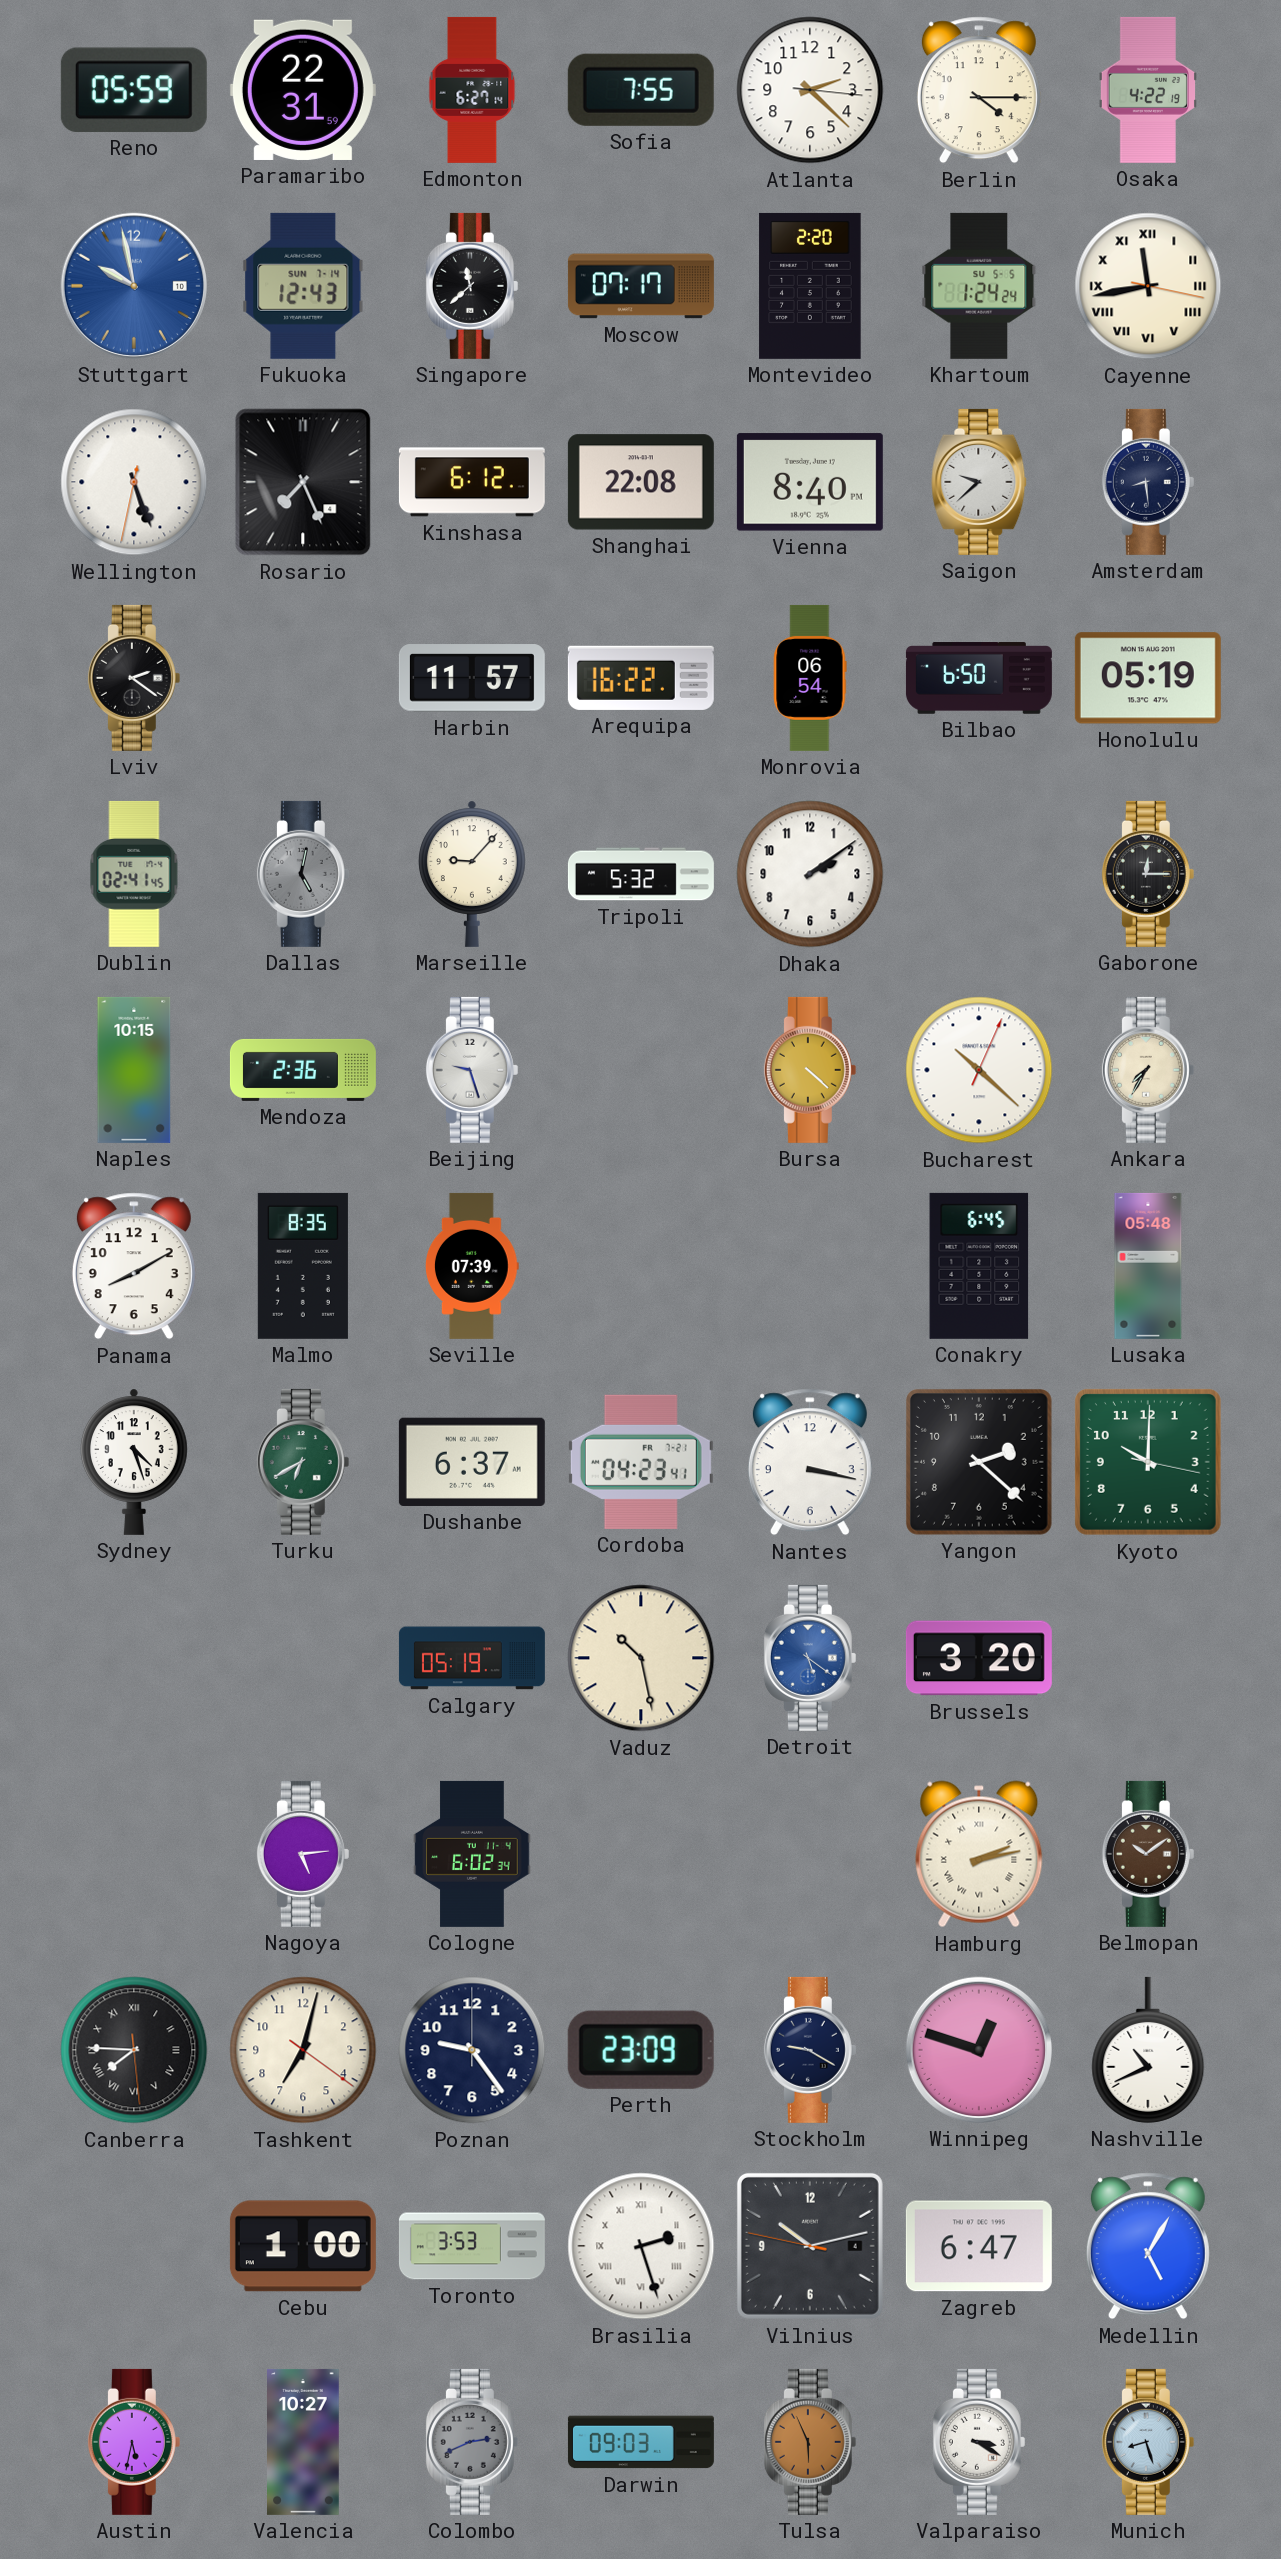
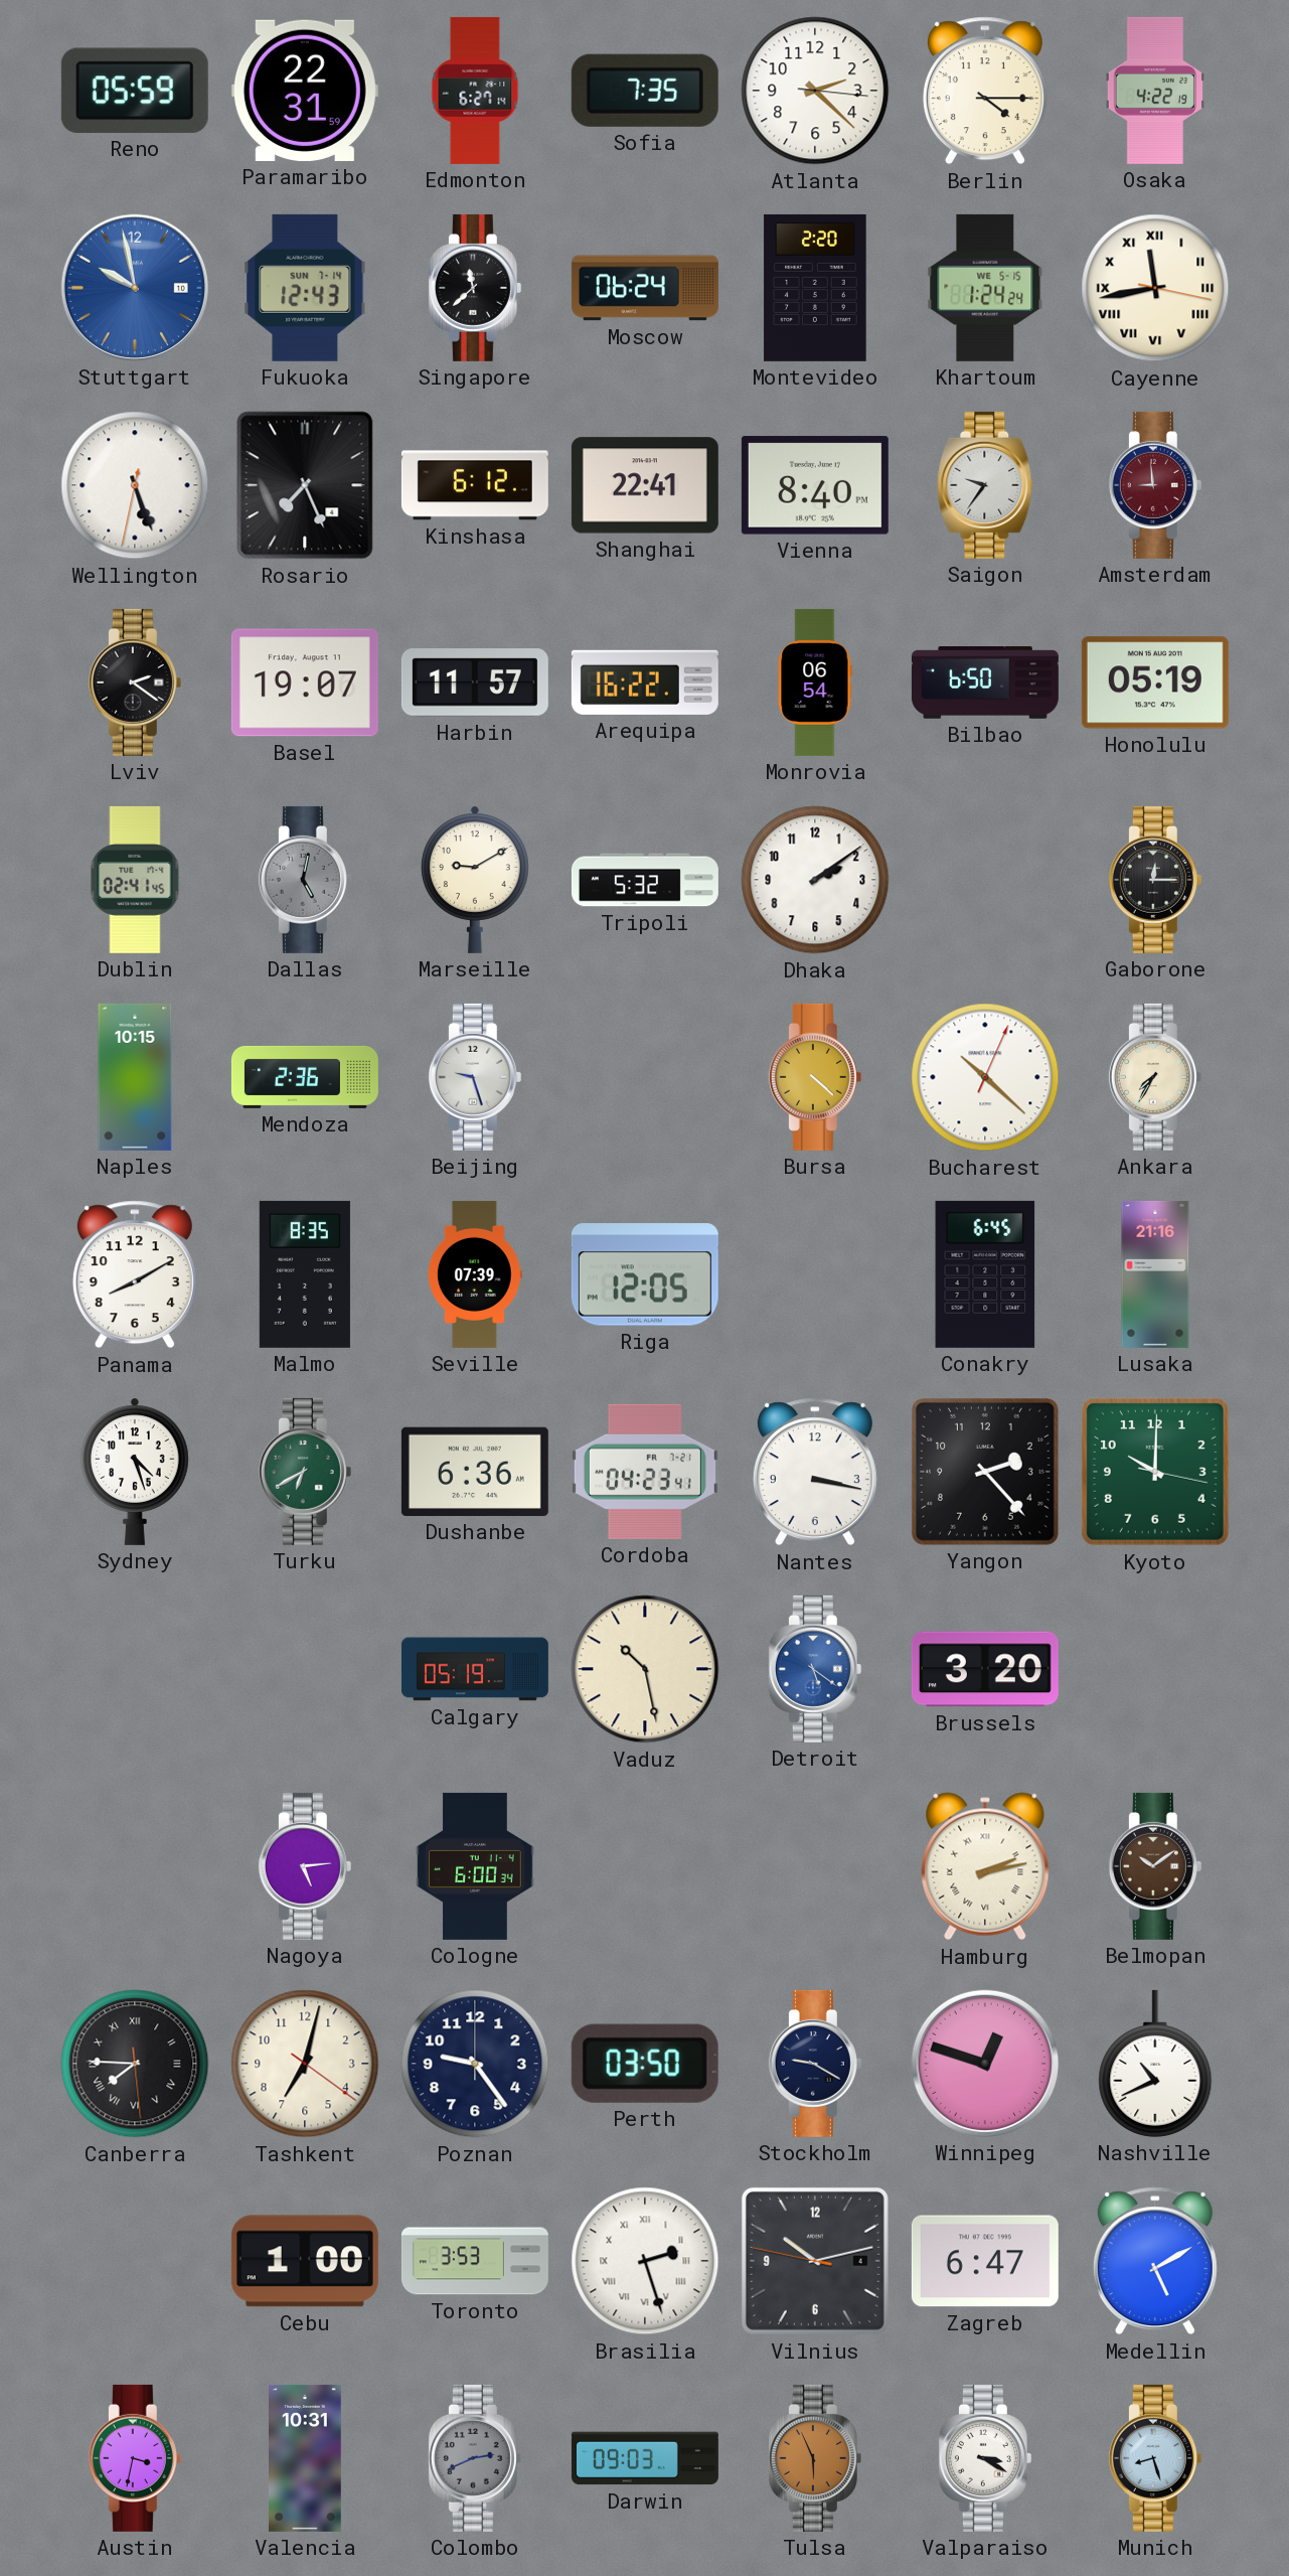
Sofia: 7:55 -> 7:35 (645, 91)
Moscow: 07:17 -> 06:24 (645, 288)
Khartoum date: SU 5-5 -> WE 5-15 (985, 288)
Shanghai: 22:08 -> 22:41 (645, 485)
Saigon: 9:38 -> 9:36 (985, 485)
Amsterdam: 8:29 -> 8:59 (1155, 485)
Amsterdam dial: navy -> burgundy (1155, 485)
Basel: none -> 19:07 (305, 683)
Marseille: 9:07 -> 9:10 (476, 880)
Riga: none -> 12:05 (645, 1274)
Lusaka: 05:48 -> 21:16 (1155, 1274)
Dushanbe: 6:37 -> 6:36 (475, 1472)
Yangon: 2:22 -> 2:23 (985, 1472)
Cologne: 6:02 -> 6:00 (475, 1866)
Perth: 23:09 -> 03:50 (645, 2064)
Medellin: 5:05 -> 5:10 (1155, 2261)
Austin: 5:32 -> 3:32 (135, 2458)
Valencia: 10:27 -> 10:31 (306, 2458)
